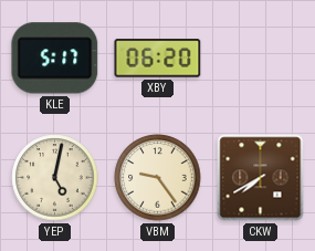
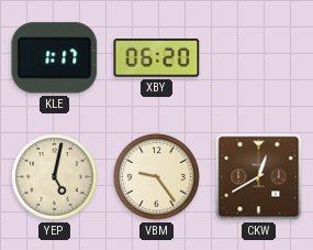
KLE: 5:17 -> 1:17 (55, 58)
CKW: 7:40 -> 12:40 (259, 177)
